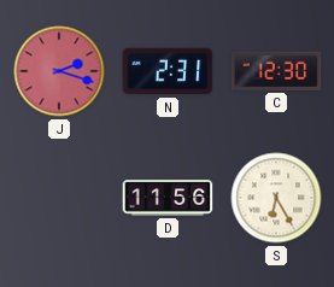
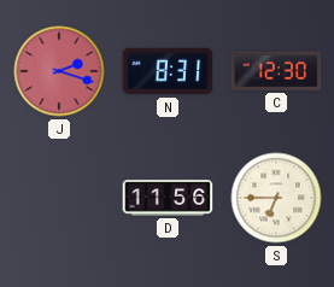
N: 2:31 -> 8:31 (168, 71)
S: 6:25 -> 6:45 (276, 198)
